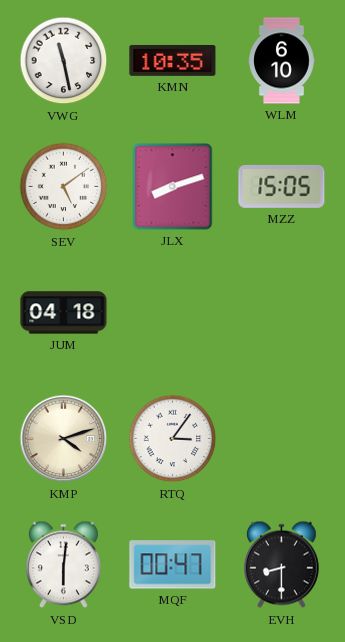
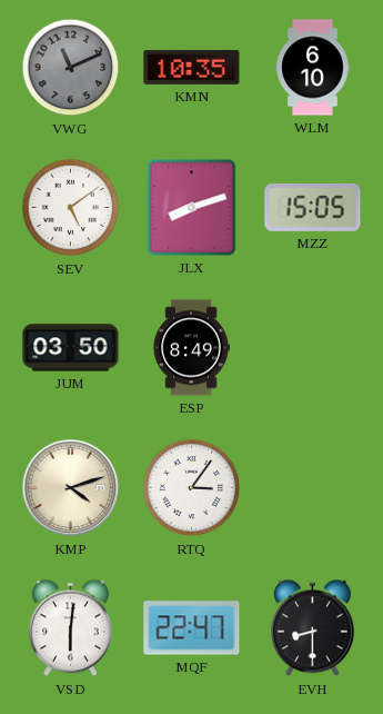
VWG: 11:28 -> 11:11 (71, 68)
VWG dial: white -> grey (71, 68)
JUM: 04:18 -> 03:50 (71, 348)
ESP: none -> 8:49 (191, 348)
MQF: 00:47 -> 22:47 (192, 628)
